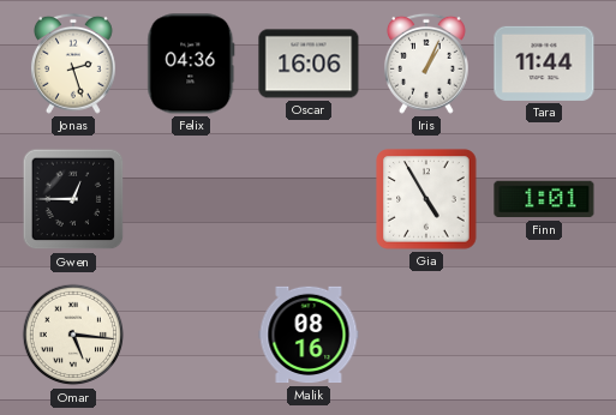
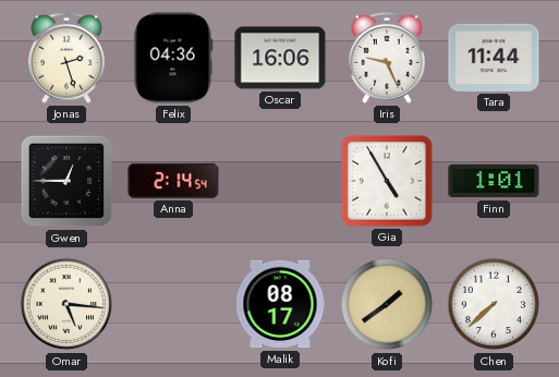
Iris: 1:04 -> 9:26 (387, 58)
Anna: none -> 2:14 (173, 181)
Malik: 08:16 -> 08:17 (280, 304)
Kofi: none -> 1:39 (387, 304)
Chen: none -> 7:38 (494, 304)
